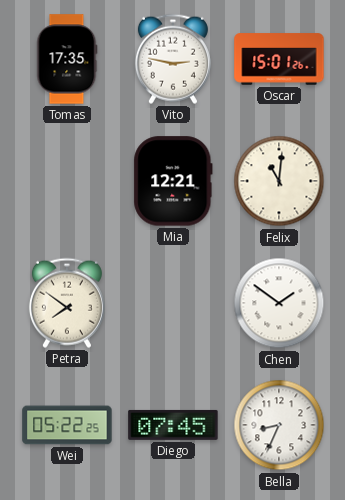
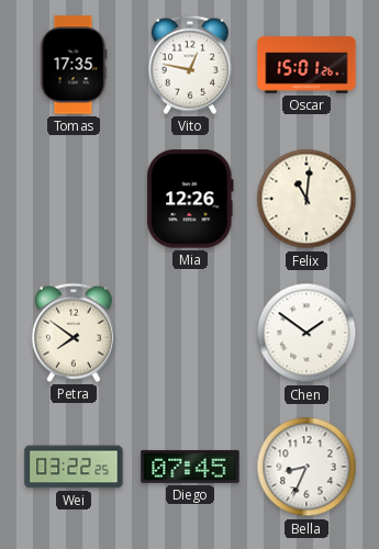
Vito: 2:47 -> 12:47 (190, 65)
Mia: 12:21 -> 12:26 (190, 199)
Wei: 05:22 -> 03:22 (74, 467)
